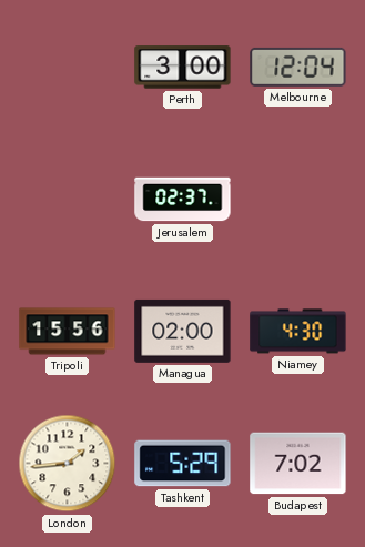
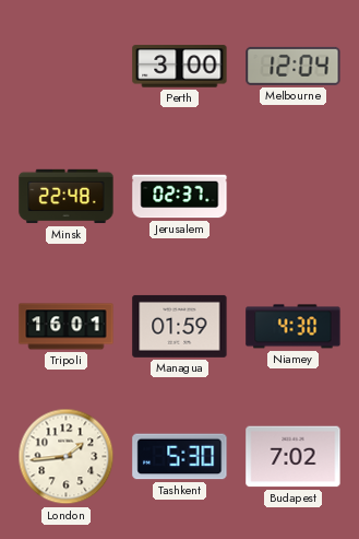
Minsk: none -> 22:48 (67, 197)
Tripoli: 15:56 -> 16:01 (67, 327)
Managua: 02:00 -> 01:59 (180, 326)
Tashkent: 5:29 -> 5:30 (180, 457)
